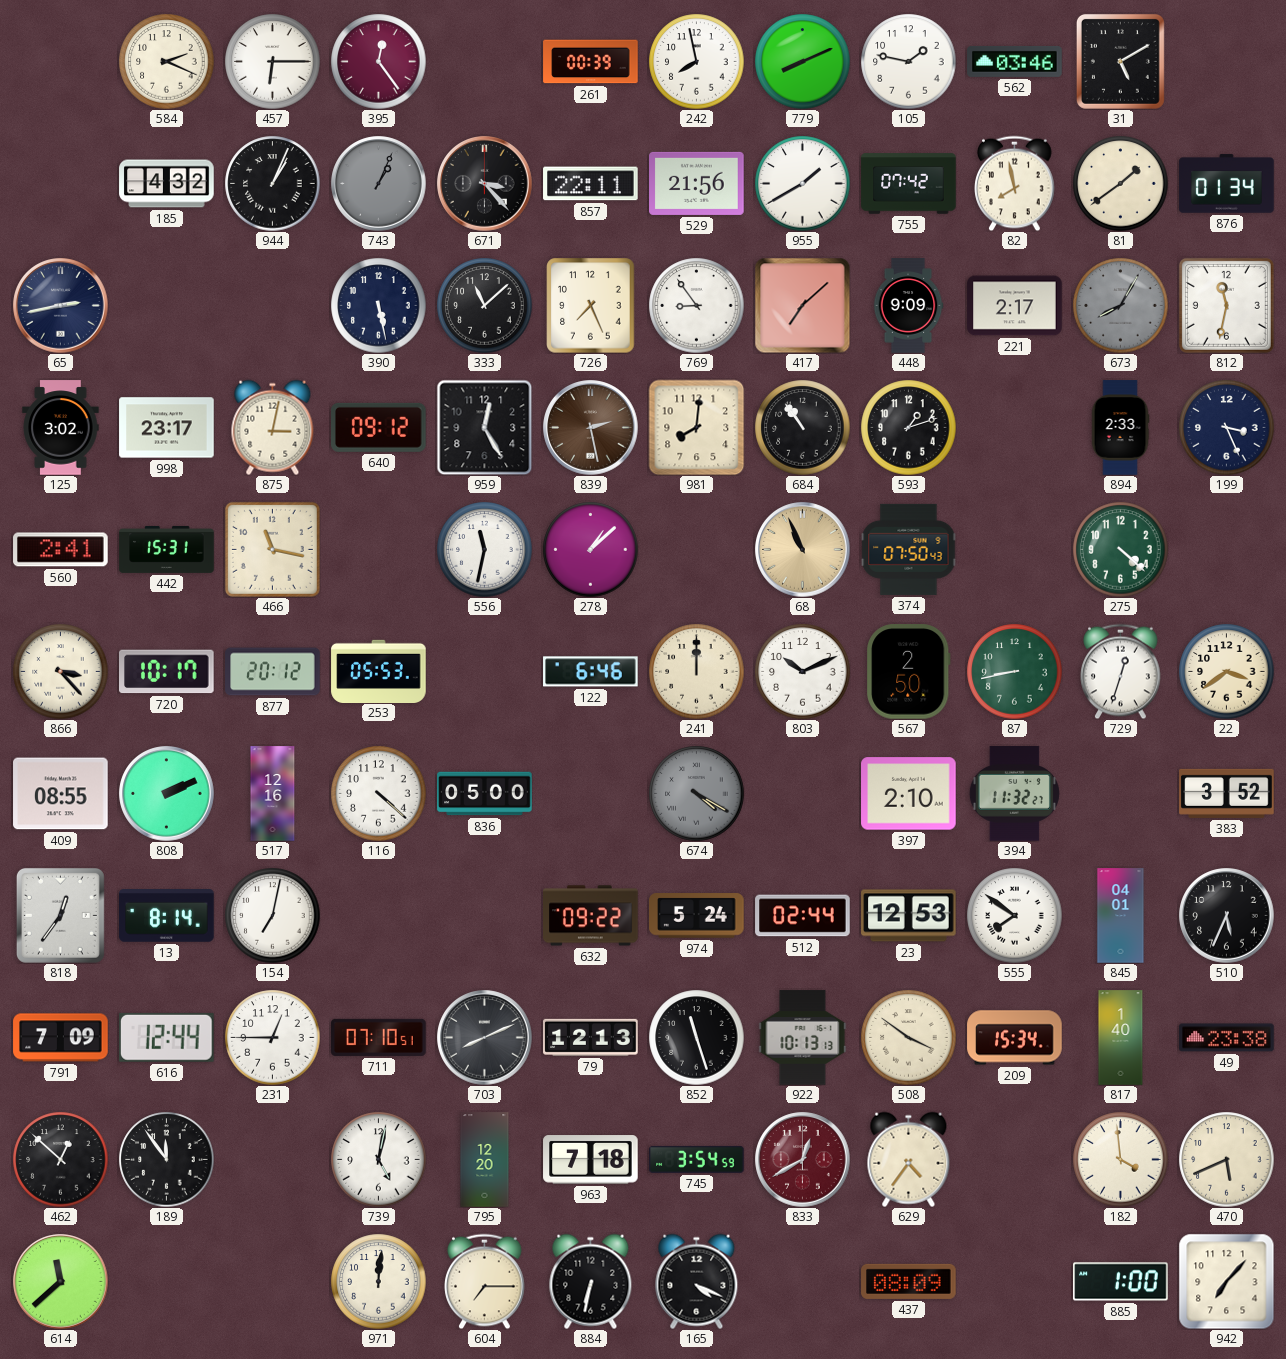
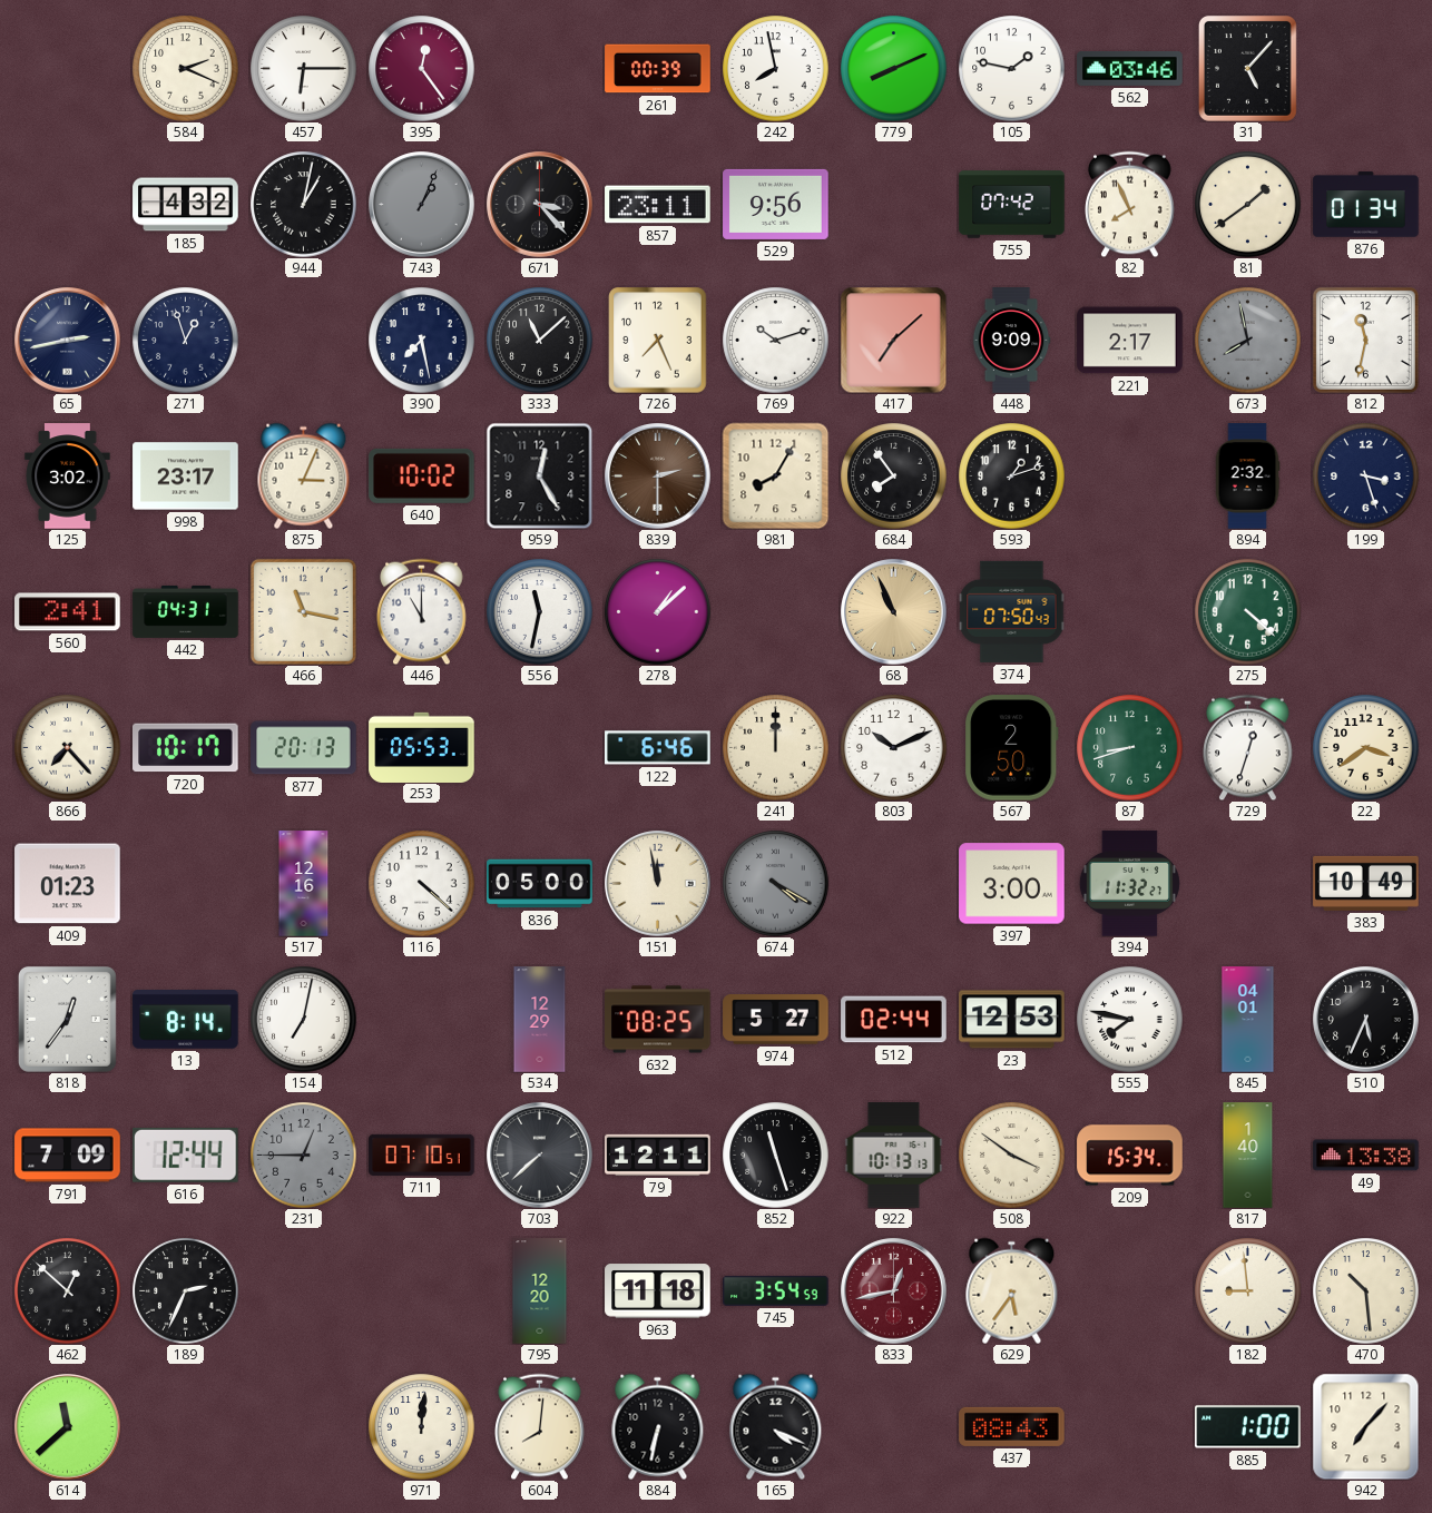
31: 5:10 -> 5:07 (1247, 68)
944: 1:04 -> 1:02 (303, 204)
857: 22:11 -> 23:11 (658, 205)
529: 21:56 -> 9:56 (776, 204)
955: 1:40 -> none (802, 183)
82: 7:58 -> 7:56 (1130, 204)
271: none -> 12:57 (185, 340)
390: 5:28 -> 7:28 (421, 340)
769: 8:54 -> 10:12 (775, 340)
673: 8:05 -> 7:58 (1247, 340)
875: 3:02 -> 3:04 (304, 475)
640: 09:12 -> 10:02 (422, 475)
839: 2:28 -> 2:30 (658, 477)
981: 8:01 -> 8:05 (775, 475)
684: 10:54 -> 7:54 (893, 475)
894: 2:33 -> 2:32 (1247, 477)
199: 3:26 -> 3:27 (1365, 475)
442: 15:31 -> 04:31 (186, 612)
446: none -> 11:00 (422, 611)
866: 3:23 -> 7:23 (67, 747)
877: 20:12 -> 20:13 (304, 748)
87: 8:43 -> 8:42 (1129, 747)
409: 08:55 -> 01:23 (68, 884)
808: 2:11 -> none (167, 794)
151: none -> 11:58 (658, 884)
397: 2:10 -> 3:00 (1012, 884)
383: 3:52 -> 10:49 (1366, 883)
534: none -> 12:29 (540, 1020)
632: 09:22 -> 08:25 (658, 1020)
974: 5:24 -> 5:27 (776, 1020)
555: 7:51 -> 7:47 (1129, 1019)
231 dial: white -> grey (303, 1155)
703: 8:11 -> 7:38 (540, 1156)
79: 12:13 -> 12:11 (658, 1155)
49: 23:38 -> 13:38 (1366, 1156)
189: 11:54 -> 2:34 (185, 1290)
739: 5:02 -> none (378, 1159)
963: 7:18 -> 11:18 (658, 1291)
833: 12:40 -> 12:43 (894, 1291)
629: 4:36 -> 5:36 (1012, 1290)
182: 3:59 -> 8:59 (1247, 1290)
470: 5:41 -> 10:29 (1365, 1290)
604: 7:15 -> 8:01 (540, 1426)
437: 08:09 -> 08:43 (1012, 1426)
